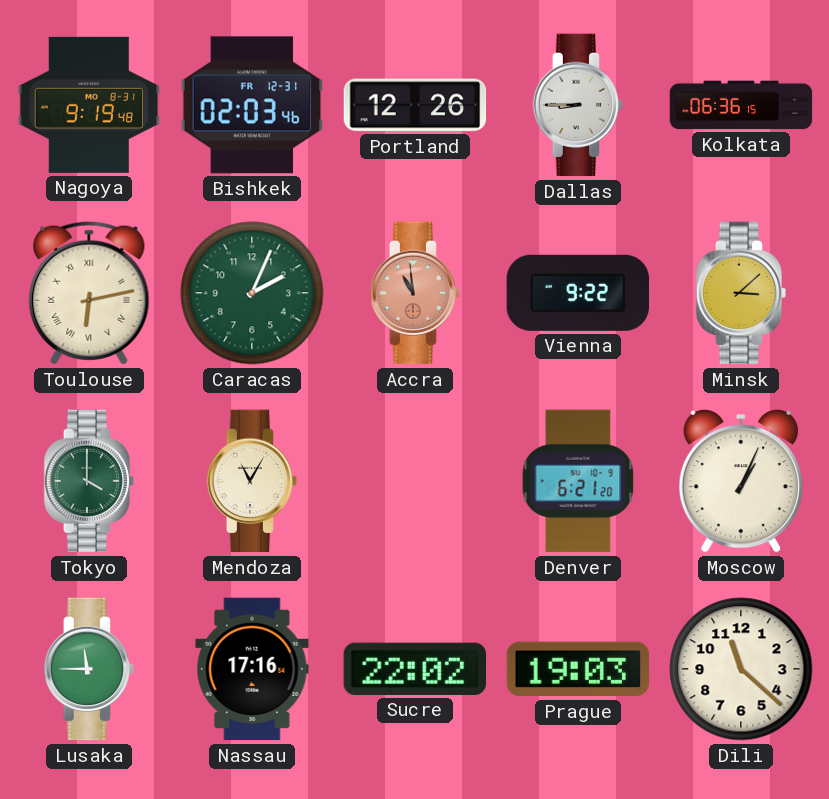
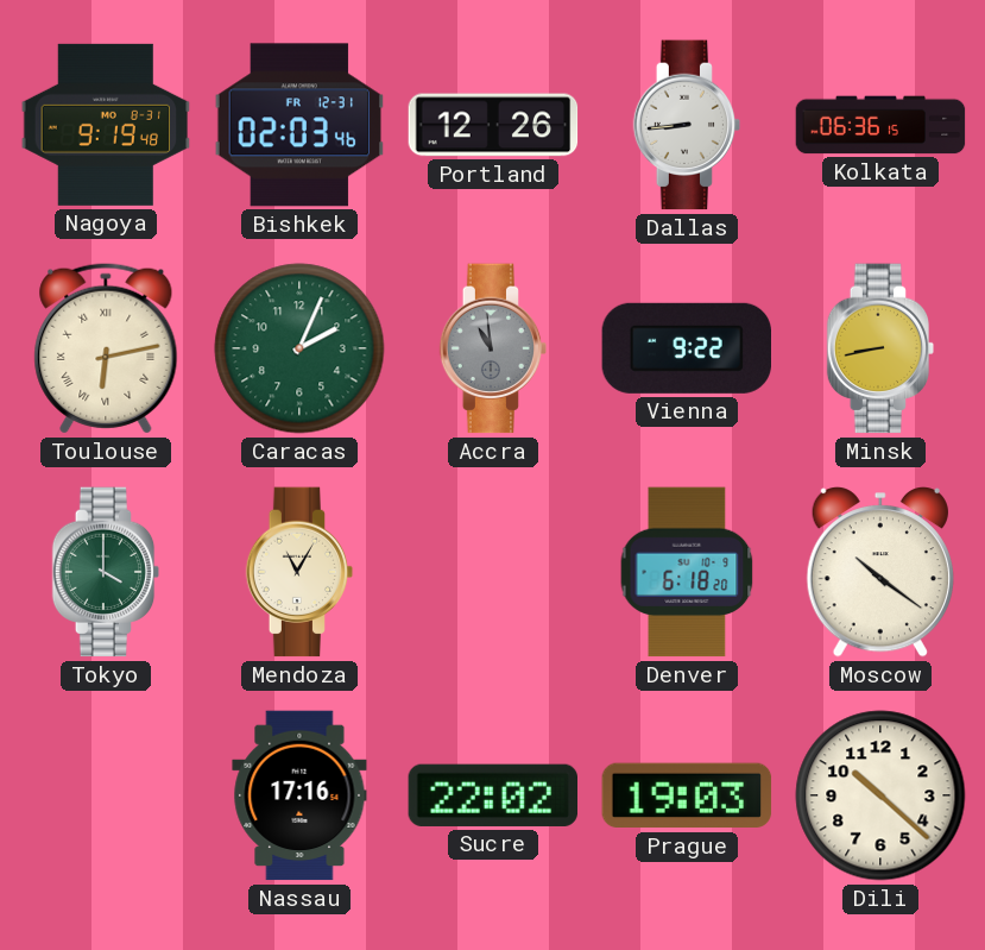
Dallas: 8:45 -> 8:44 (687, 125)
Accra dial: salmon -> grey (493, 348)
Minsk: 3:08 -> 8:43 (880, 348)
Denver: 6:21 -> 6:18 (687, 572)
Moscow: 1:04 -> 10:21 (880, 573)
Lusaka: 11:45 -> none (89, 669)
Dili: 11:22 -> 10:22 (880, 795)
